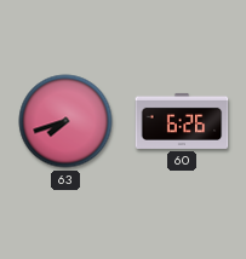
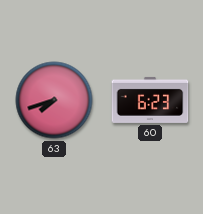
60: 6:26 -> 6:23 (150, 100)
